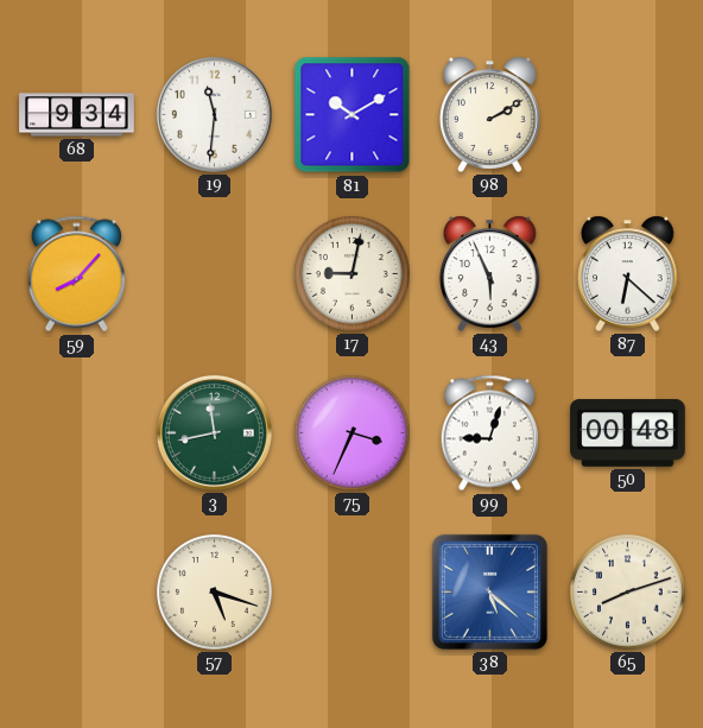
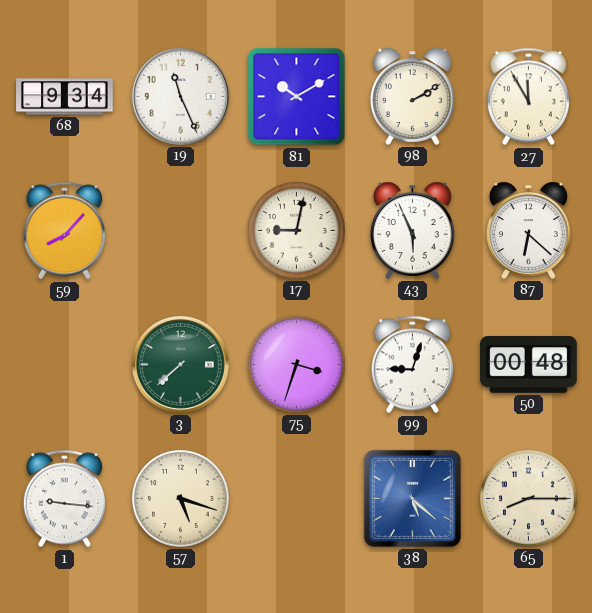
19: 11:31 -> 11:26 (180, 96)
27: none -> 11:55 (528, 97)
3: 11:43 -> 7:38 (180, 364)
75: 3:34 -> 3:33 (297, 365)
1: none -> 9:16 (64, 499)
65: 8:12 -> 8:15 (529, 499)
